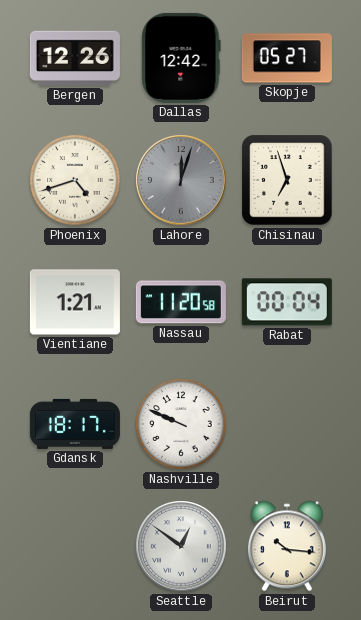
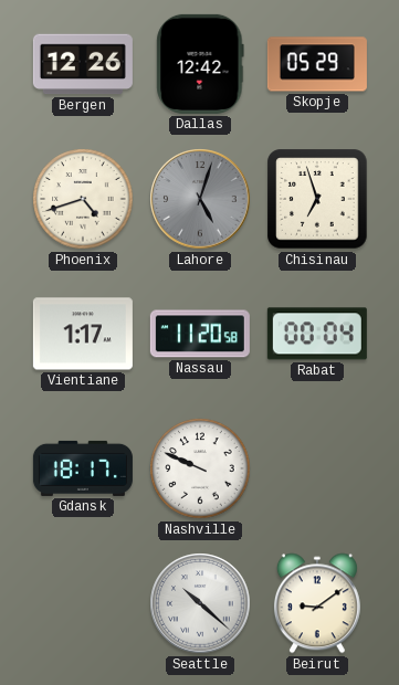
Skopje: 05:27 -> 05:29 (317, 64)
Lahore: 12:03 -> 5:03 (200, 199)
Vientiane: 1:21 -> 1:17 (83, 334)
Seattle: 12:51 -> 10:22 (200, 603)
Beirut: 10:16 -> 9:09 (317, 603)
